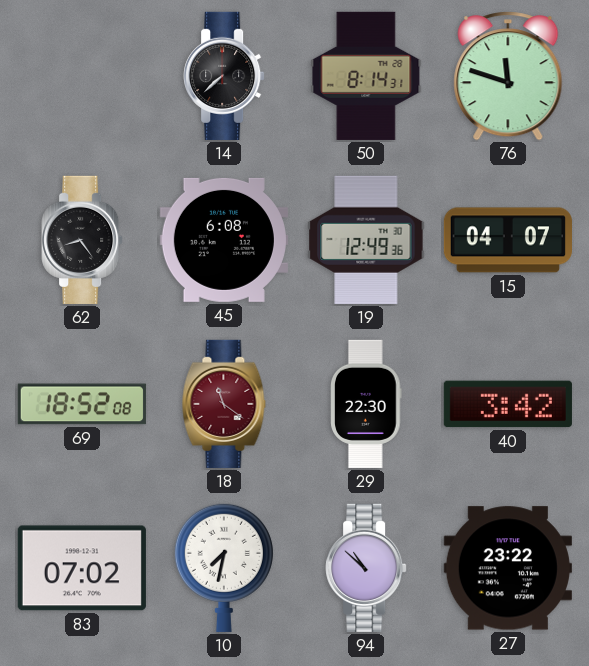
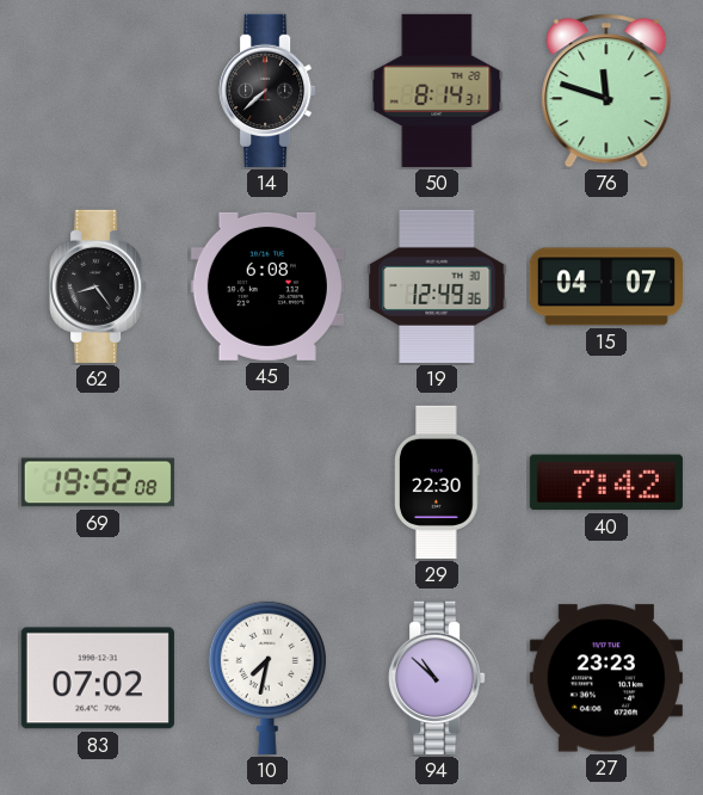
69: 18:52 -> 19:52 (98, 482)
18: 11:21 -> none (224, 404)
40: 3:42 -> 7:42 (606, 482)
27: 23:22 -> 23:23 (606, 678)
